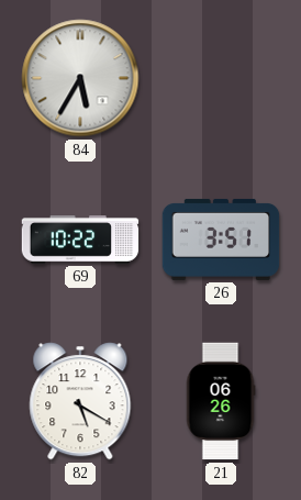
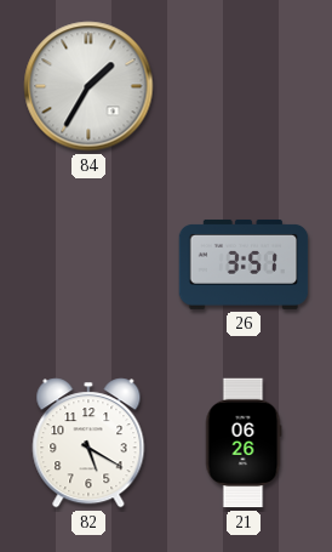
84: 5:35 -> 1:35 (88, 86)
69: 10:22 -> none (80, 240)
